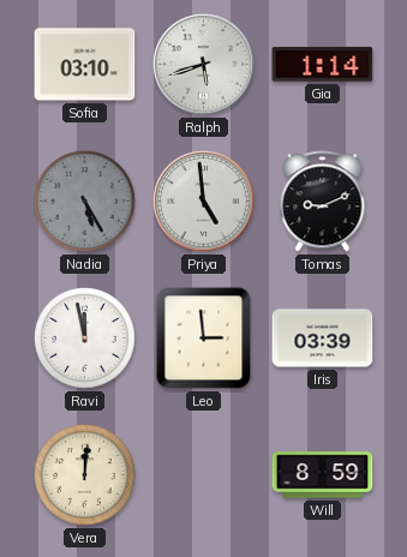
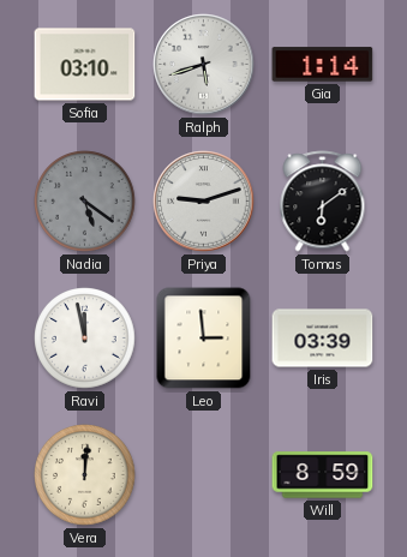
Nadia: 5:25 -> 5:21 (85, 202)
Priya: 4:59 -> 9:12 (204, 202)
Tomas: 9:11 -> 6:09 (323, 202)
